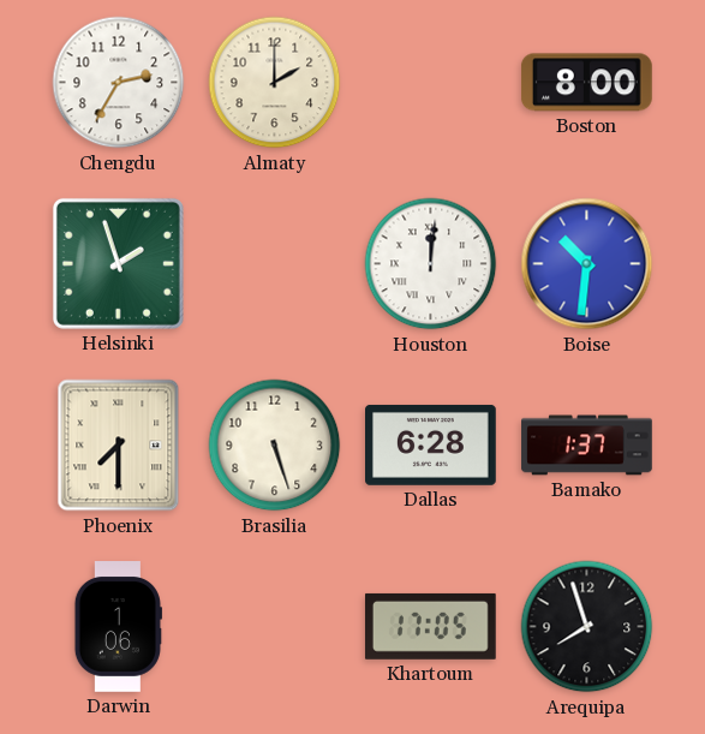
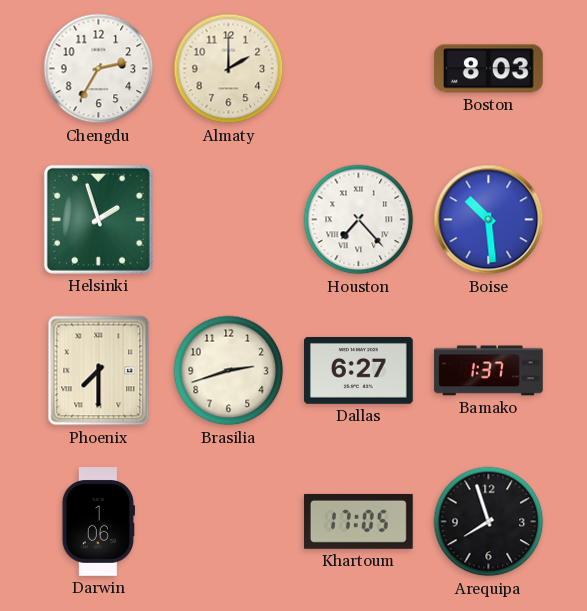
Boston: 8:00 -> 8:03 (488, 69)
Houston: 12:01 -> 7:23 (359, 220)
Boise: 10:31 -> 10:29 (489, 220)
Brasilia: 5:27 -> 2:42 (229, 371)
Dallas: 6:28 -> 6:27 (359, 370)
